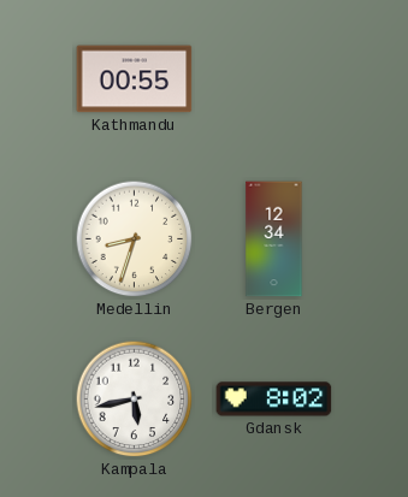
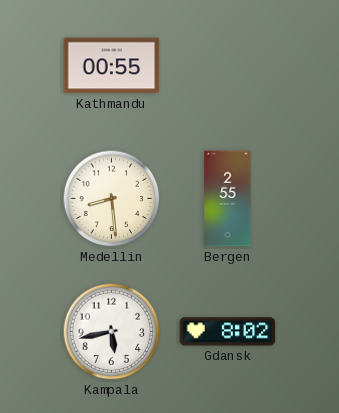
Medellin: 8:33 -> 8:29 (112, 199)
Bergen: 12:34 -> 2:55 (228, 199)
